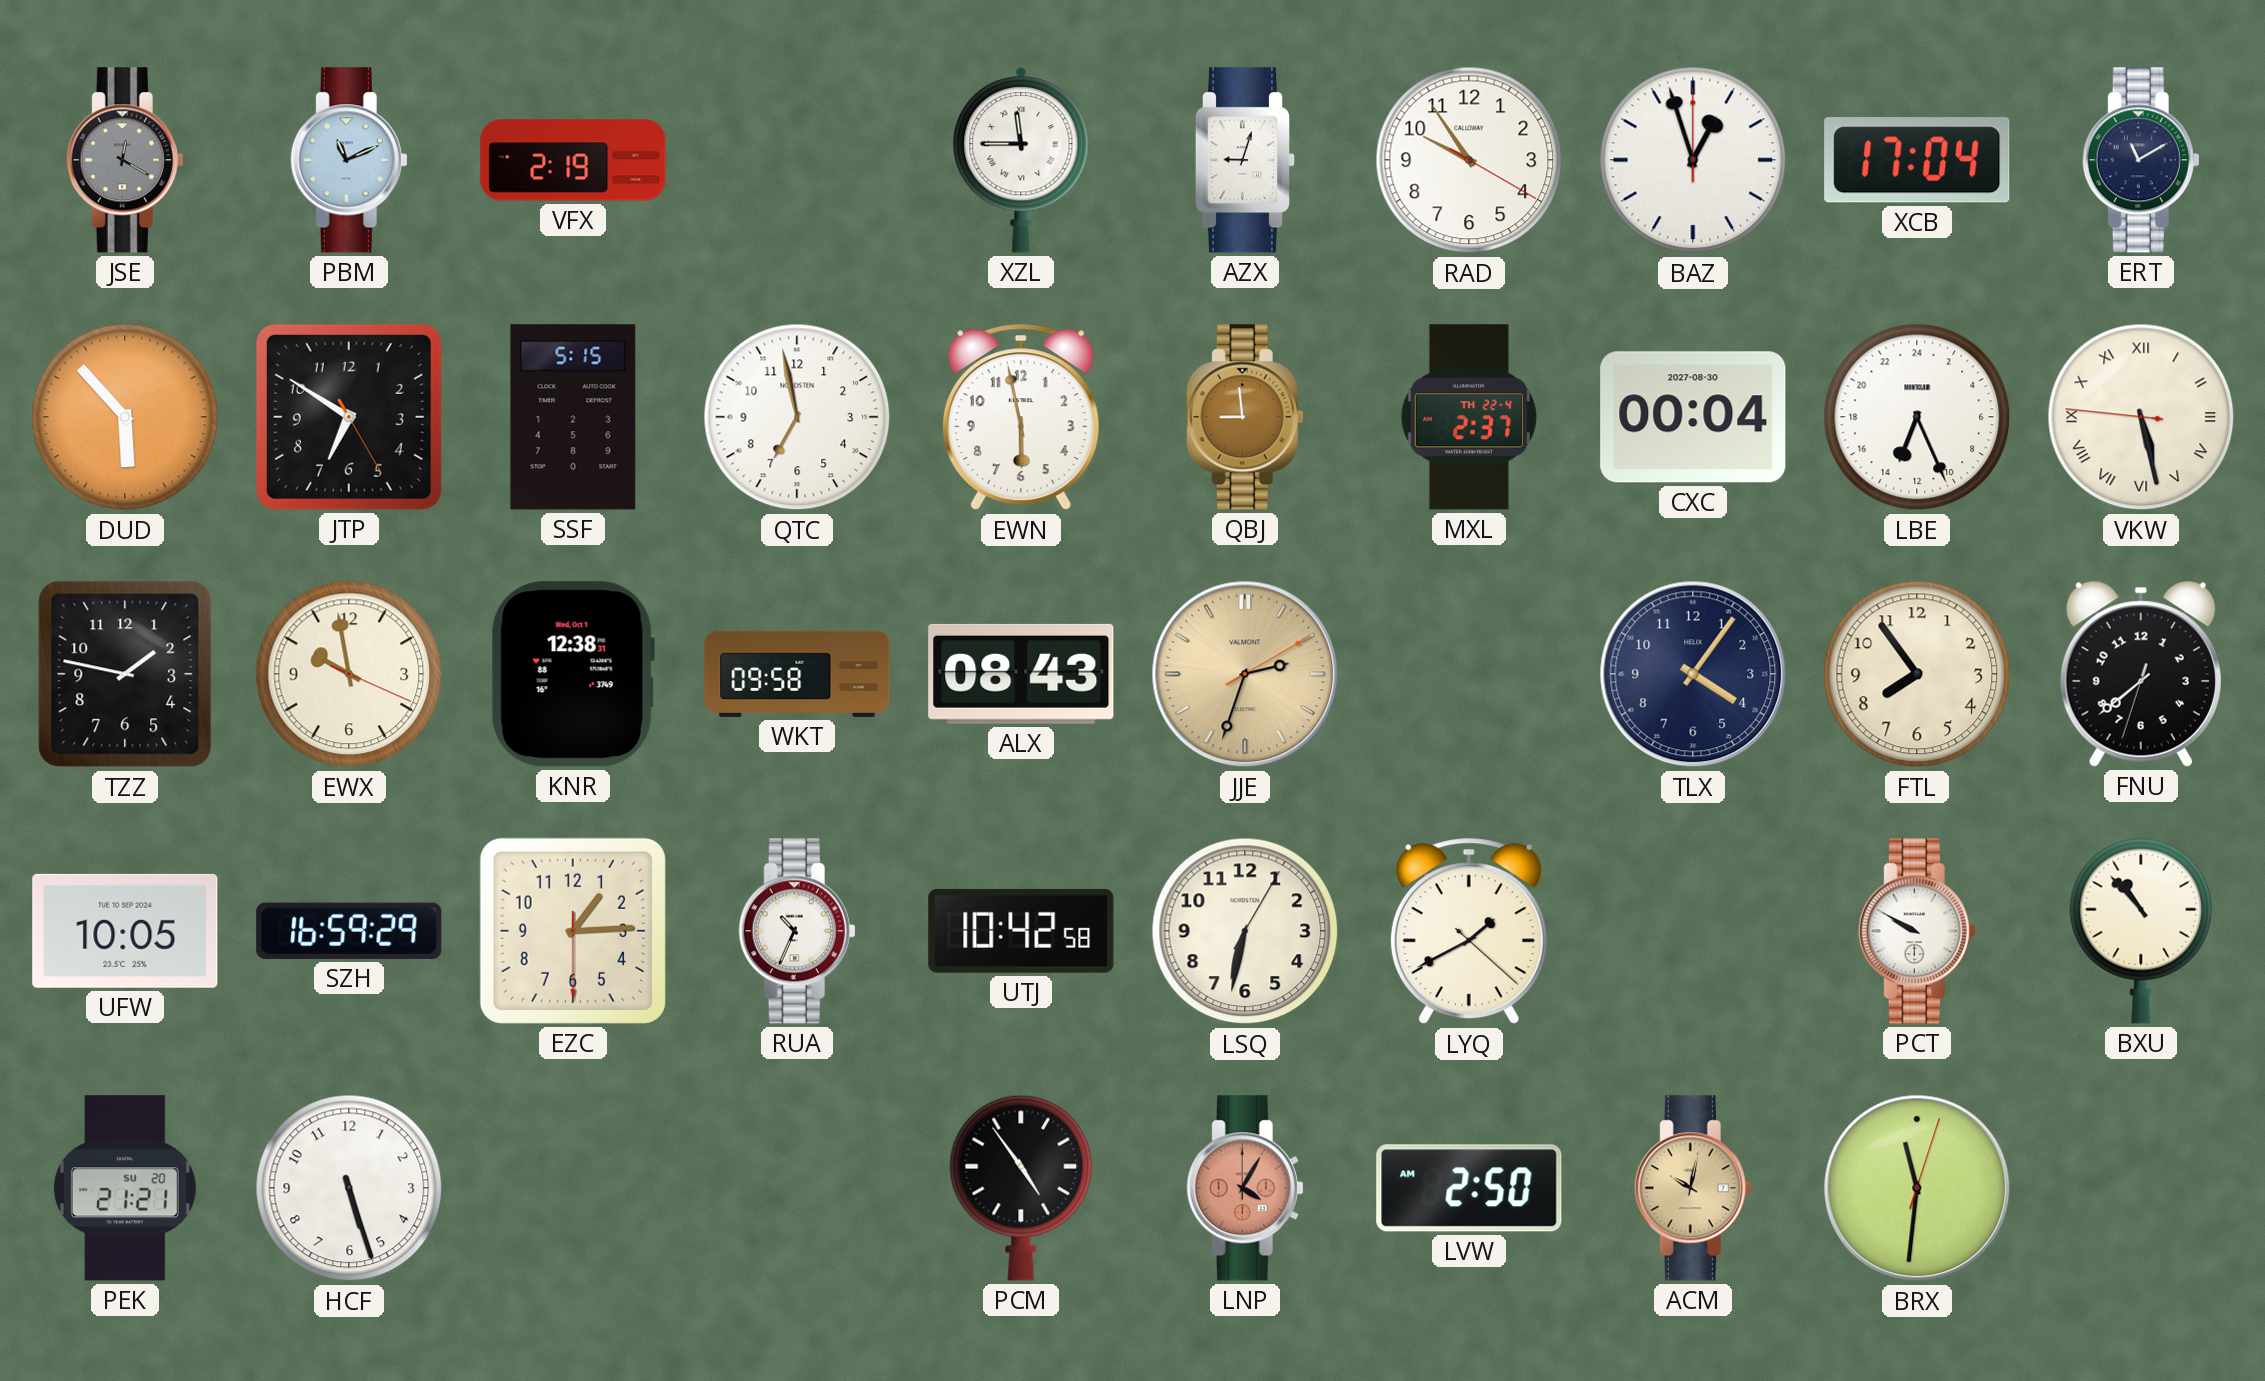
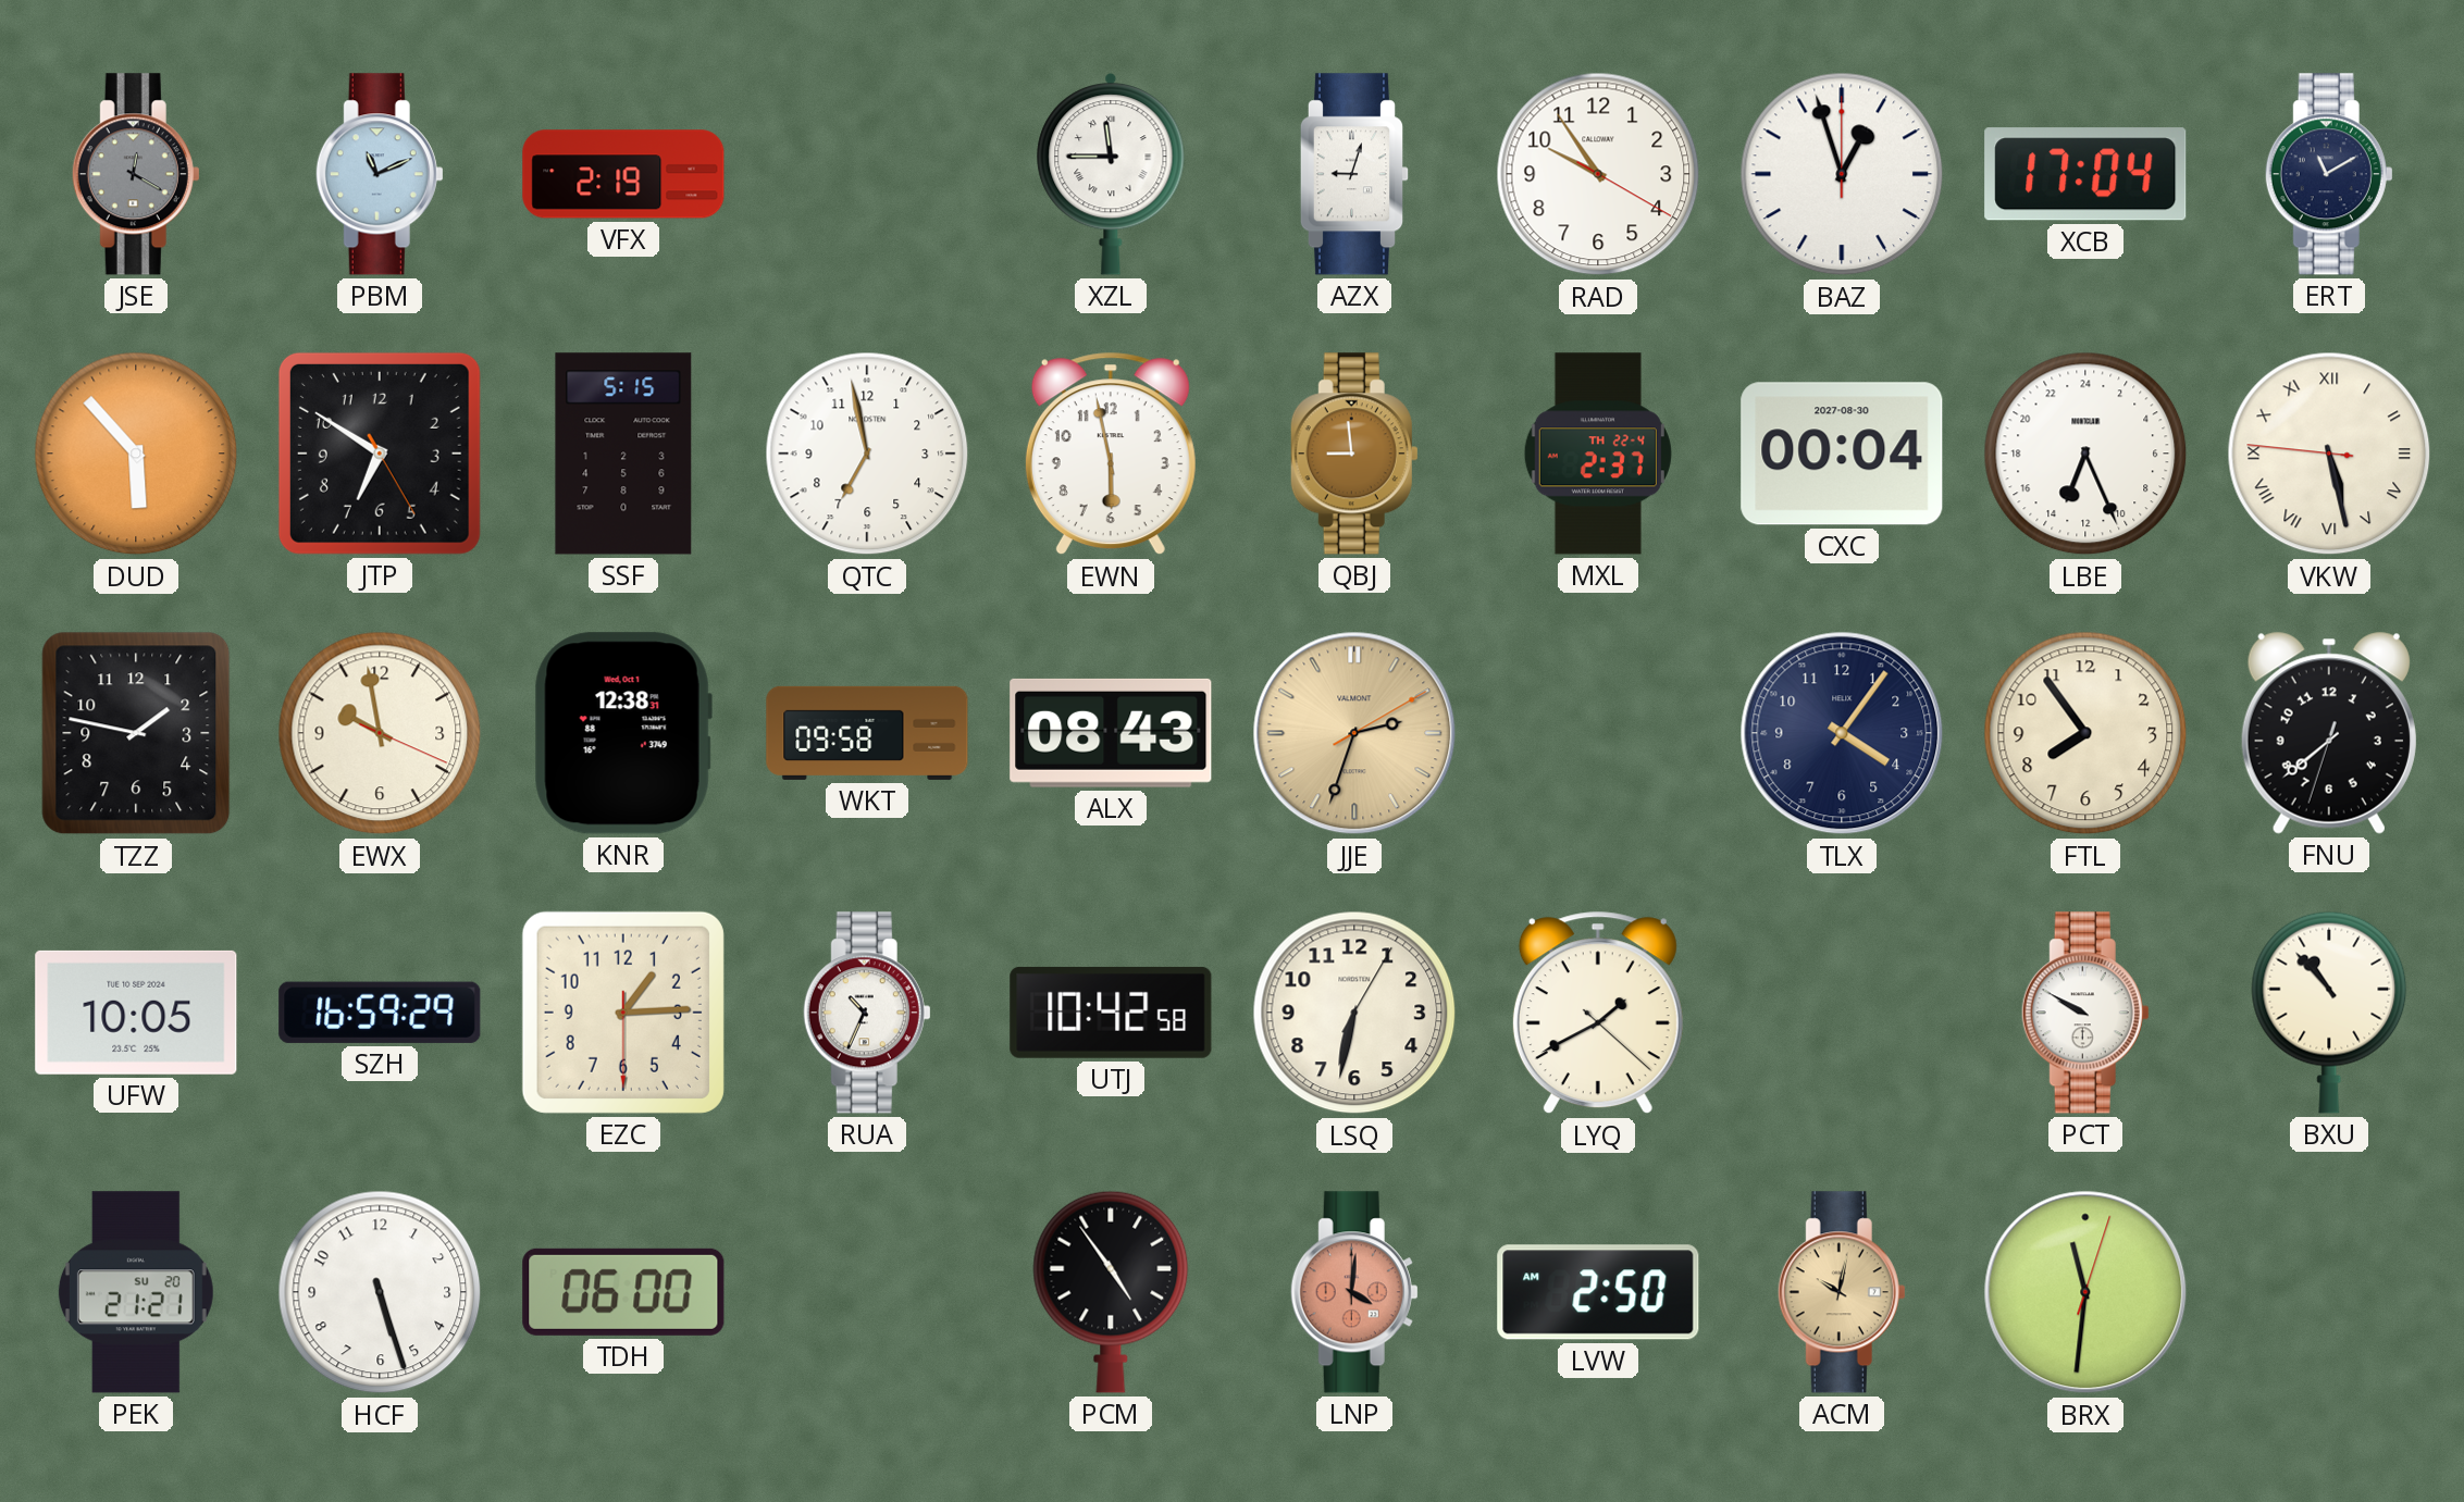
TDH: none -> 06:00 (623, 1292)
LNP: 4:05 -> 4:01 (1354, 1292)
